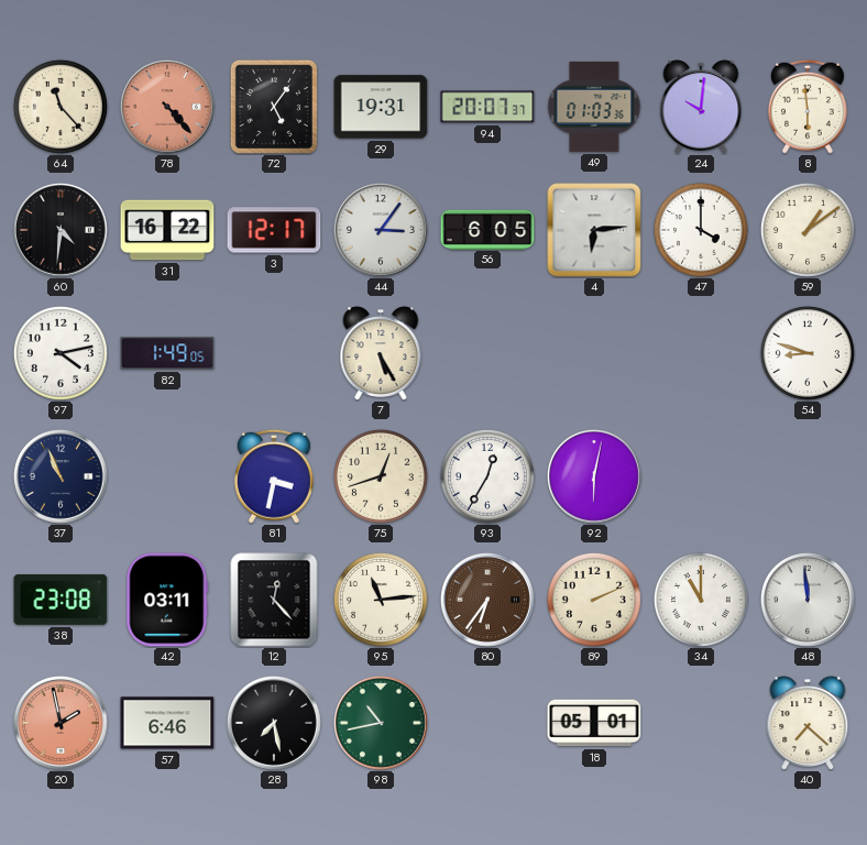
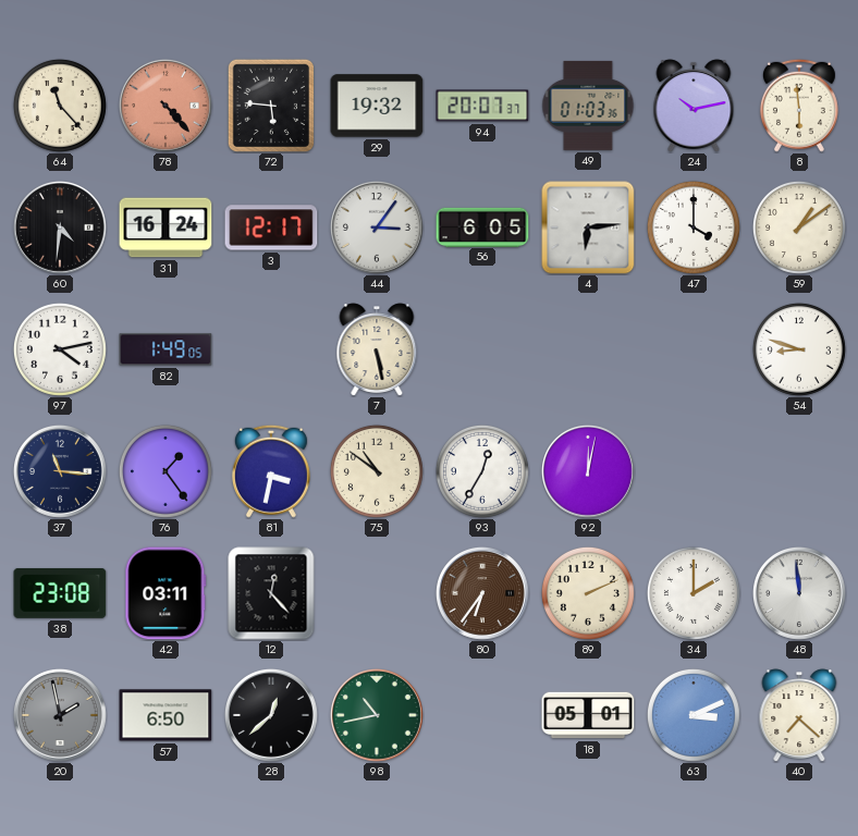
72: 5:06 -> 5:46 (271, 106)
29: 19:31 -> 19:32 (377, 106)
24: 10:01 -> 10:13 (694, 106)
31: 16:22 -> 16:24 (166, 228)
7: 5:25 -> 5:28 (377, 349)
37: 10:56 -> 11:16 (61, 472)
76: none -> 1:24 (166, 471)
75: 12:42 -> 10:51 (377, 471)
92: 6:02 -> 12:02 (589, 472)
95: 11:14 -> none (381, 600)
34: 11:00 -> 2:00 (694, 593)
20 dial: salmon -> grey (61, 716)
57: 6:46 -> 6:50 (166, 715)
28: 7:28 -> 12:38 (272, 716)
63: none -> 3:11 (694, 715)
